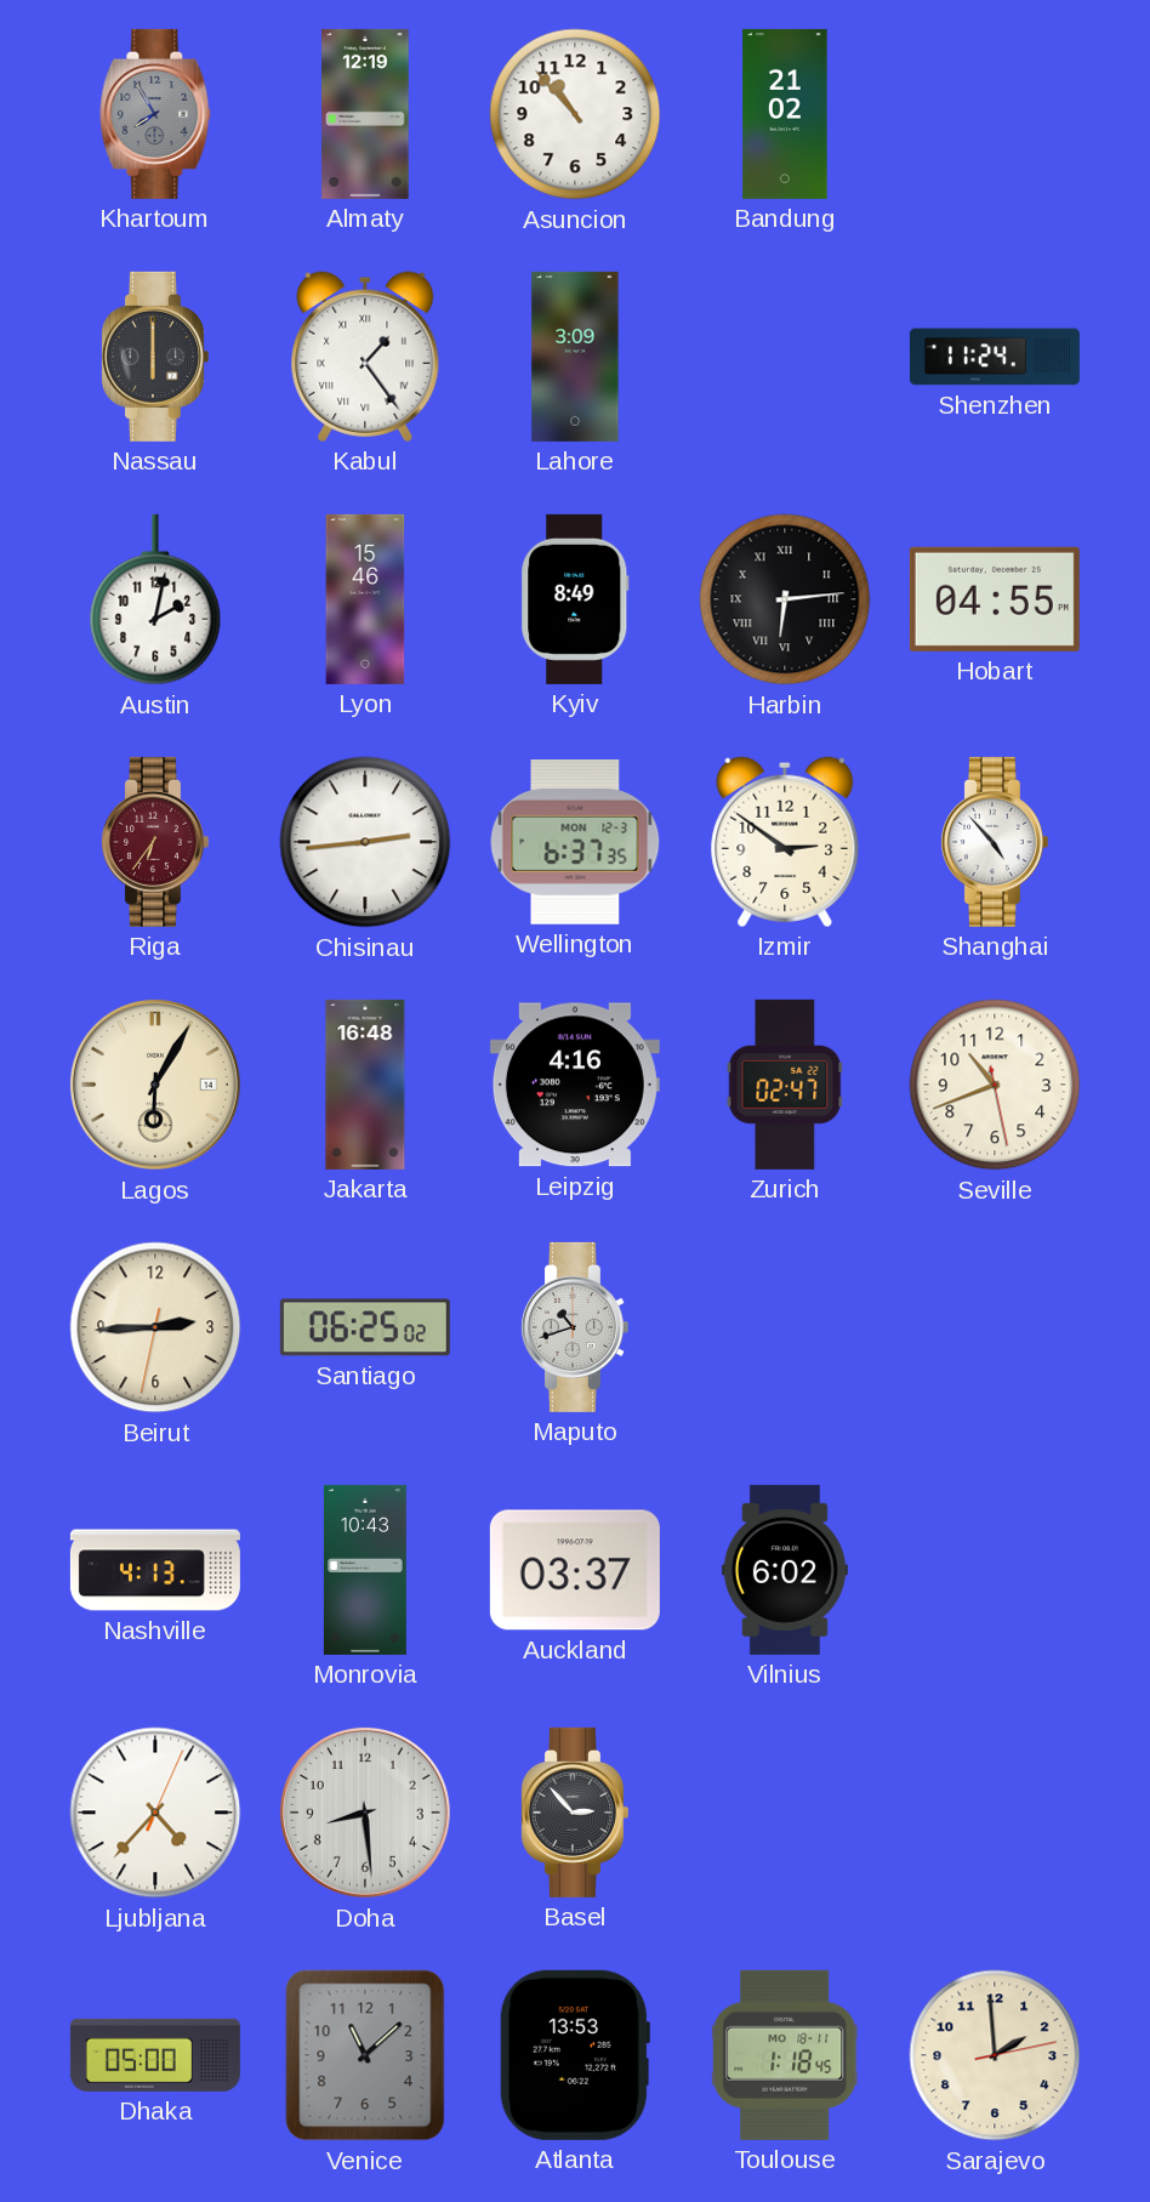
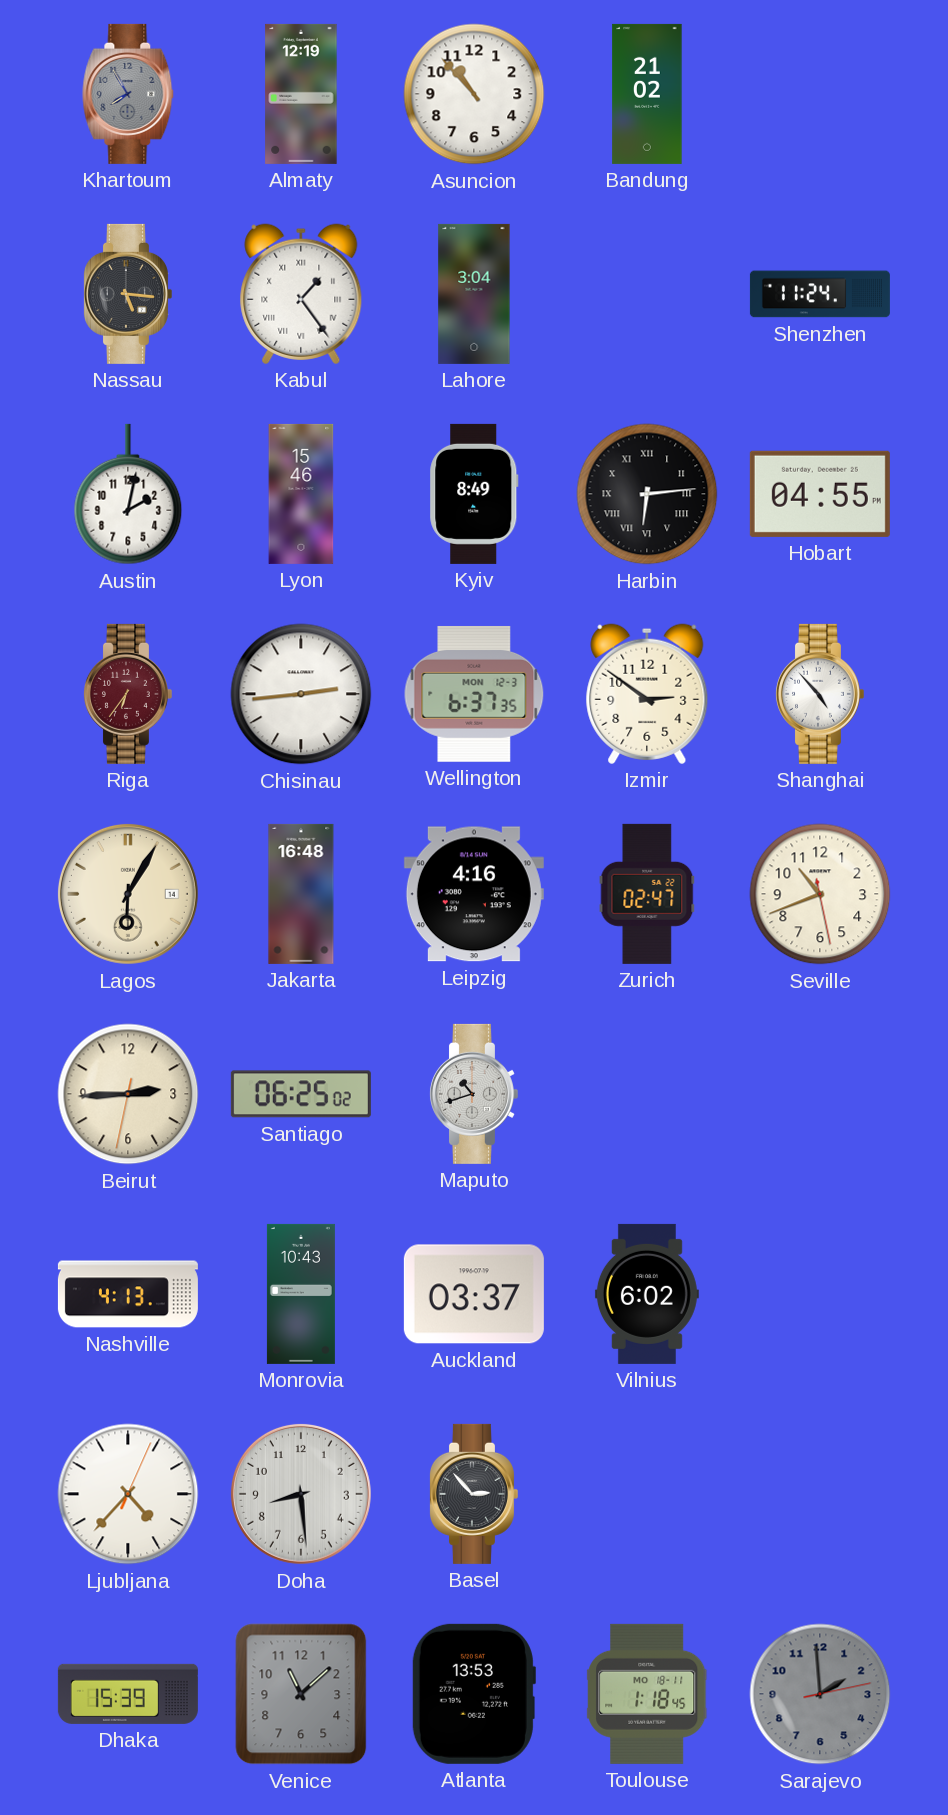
Nassau: 6:00 -> 5:16 (127, 294)
Lahore: 3:09 -> 3:04 (474, 294)
Dhaka: 05:00 -> 15:39 (128, 1694)
Sarajevo dial: cream -> grey (820, 1694)
